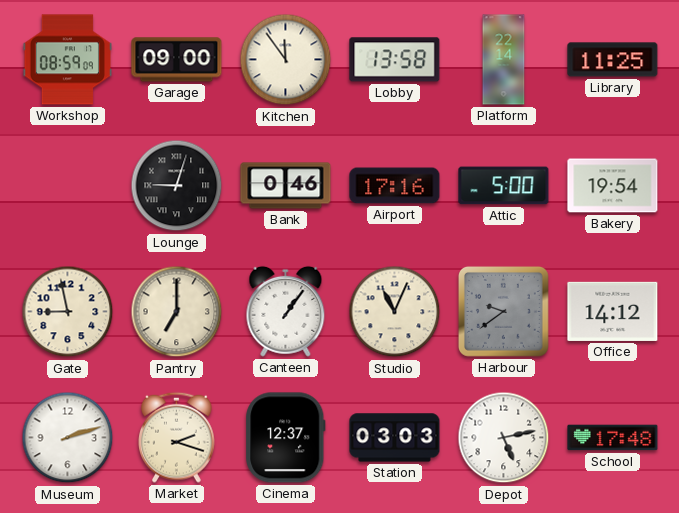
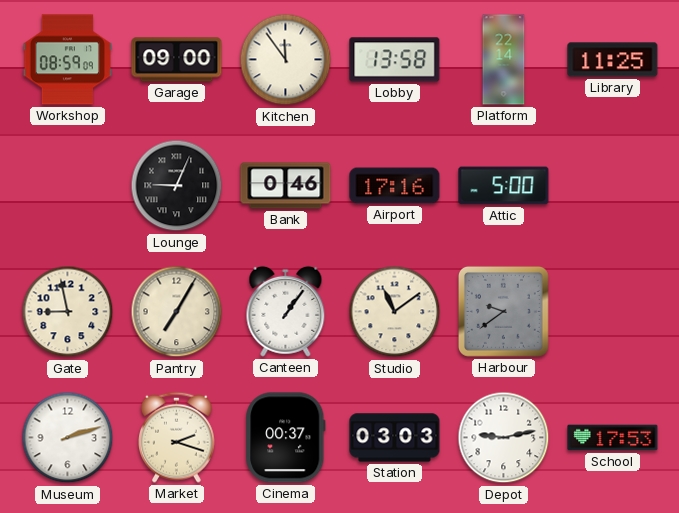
Lounge: 9:03 -> 9:04 (177, 186)
Bakery: 19:54 -> none (613, 186)
Pantry: 7:00 -> 7:05 (177, 312)
Studio: 11:04 -> 11:09 (395, 312)
Office: 14:12 -> none (613, 311)
Cinema: 12:37 -> 00:37 (286, 438)
Depot: 5:13 -> 9:13 (504, 438)
School: 17:48 -> 17:53 (613, 438)
